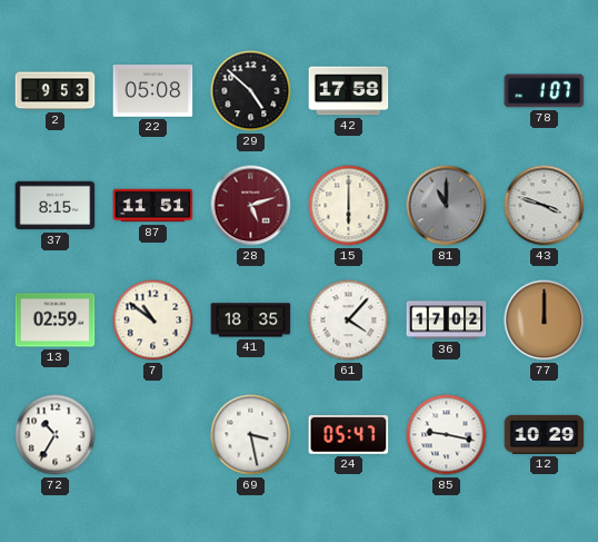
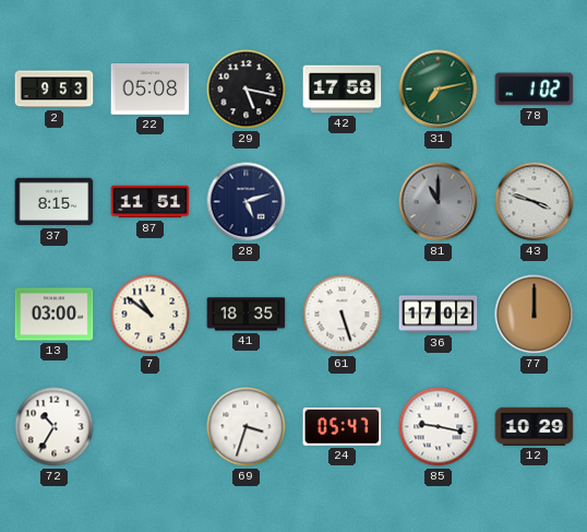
29: 4:52 -> 5:17 (247, 90)
31: none -> 7:13 (439, 90)
78: 1:07 -> 1:02 (535, 90)
28 dial: burgundy -> navy (247, 202)
15: 6:00 -> none (349, 206)
13: 02:59 -> 03:00 (55, 315)
61: 4:07 -> 5:27 (343, 315)
69: 3:28 -> 3:33 (247, 427)
